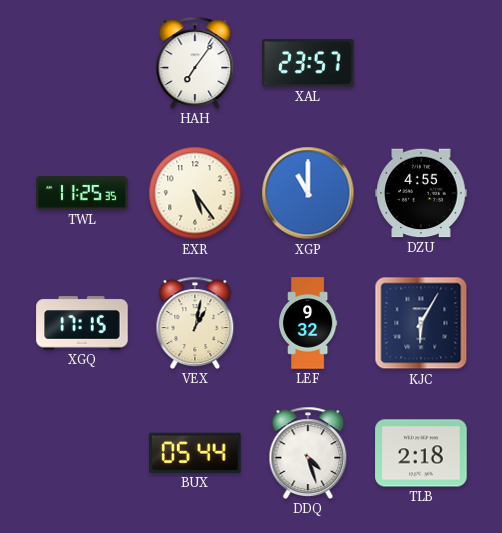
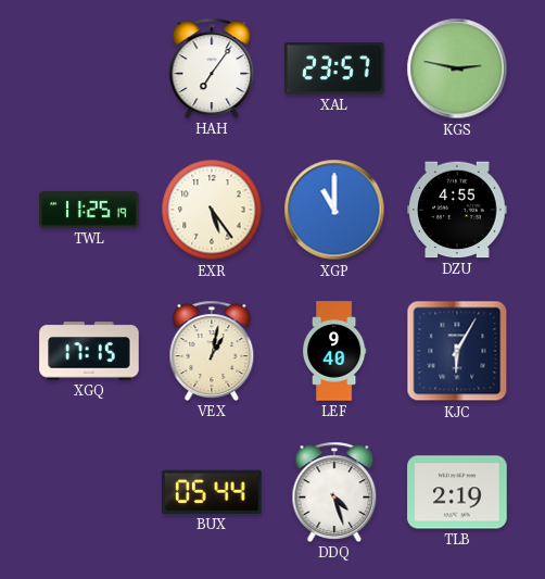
KGS: none -> 2:47 (457, 68)
TWL: 11:25:35 -> 11:25:19 (89, 210)
LEF: 9:32 -> 9:40 (334, 351)
TLB: 2:18 -> 2:19 (457, 492)
